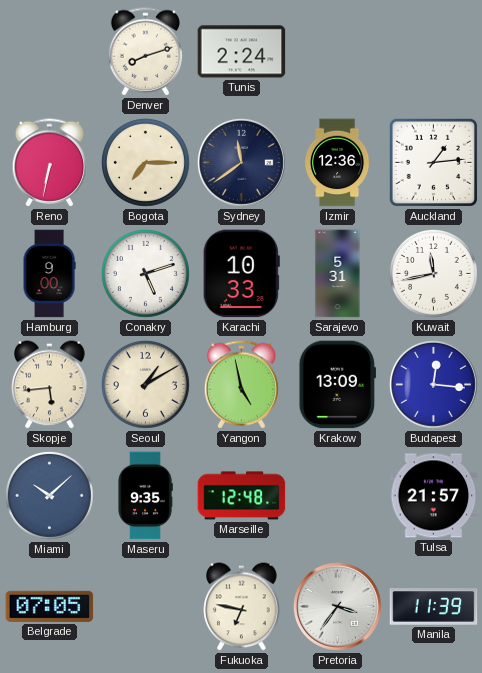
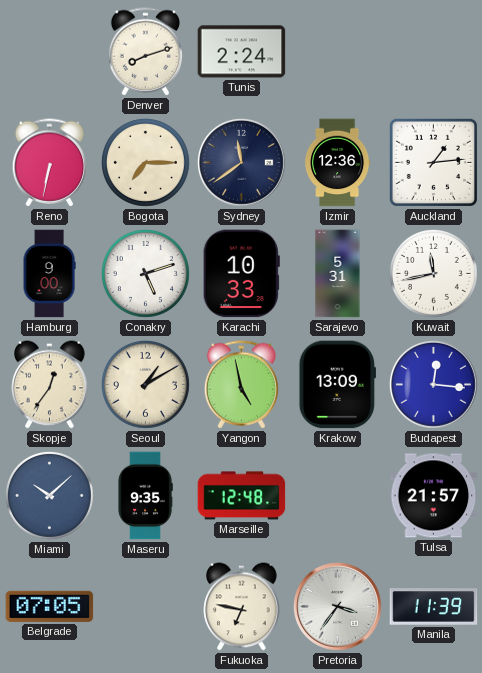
Skopje: 5:44 -> 12:36 (50, 385)
